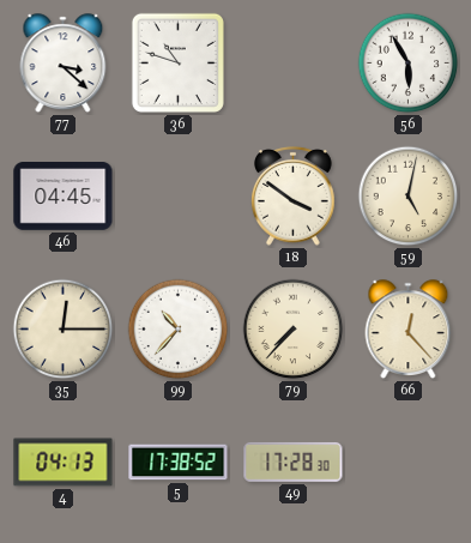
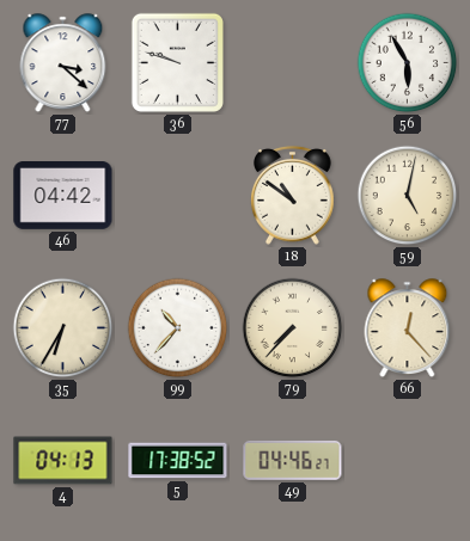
36: 10:48 -> 9:48 (177, 62)
46: 04:45 -> 04:42 (63, 196)
18: 3:51 -> 10:51 (293, 195)
35: 12:15 -> 6:35 (63, 328)
49: 17:28 -> 04:46 (293, 460)
